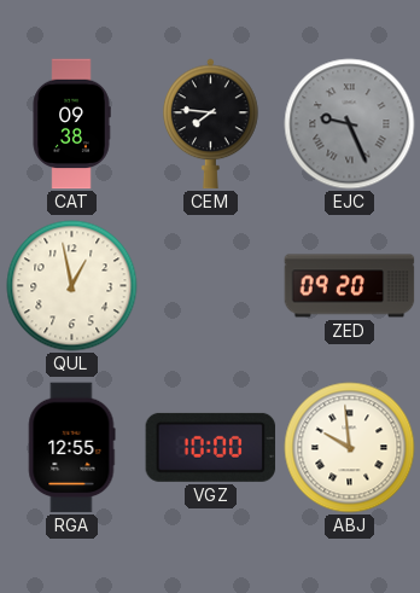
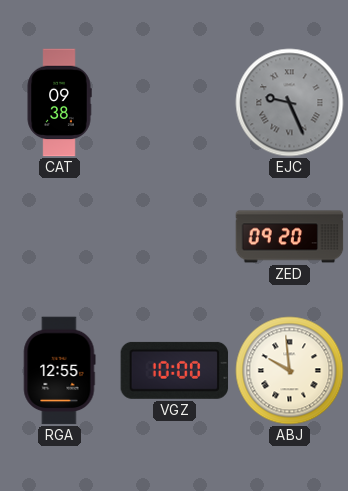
CEM: 7:46 -> none (211, 124)
QUL: 12:58 -> none (72, 286)
